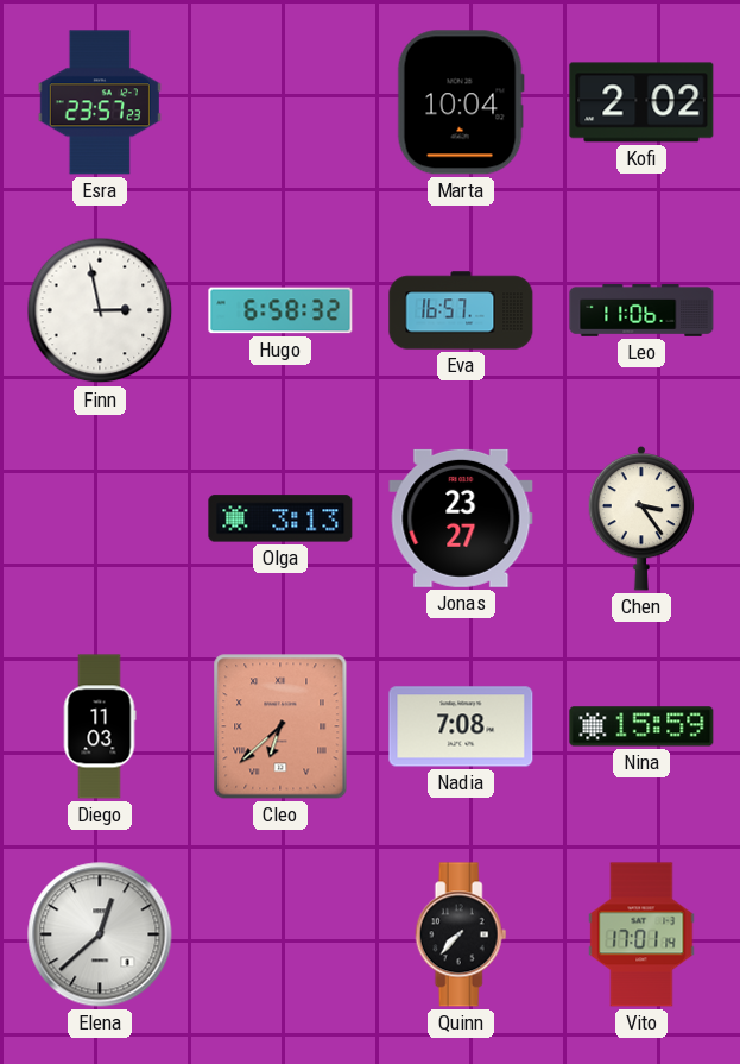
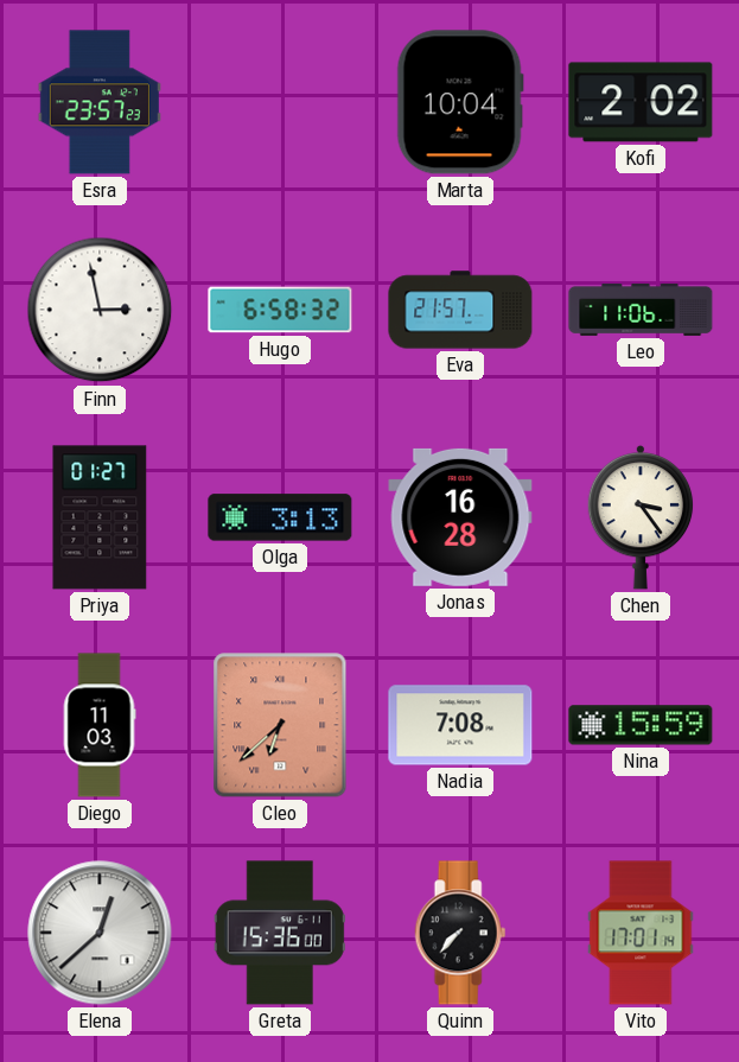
Eva: 16:57 -> 21:57 (460, 310)
Priya: none -> 01:27 (100, 517)
Jonas: 23:27 -> 16:28 (460, 517)
Greta: none -> 15:36 (280, 933)
